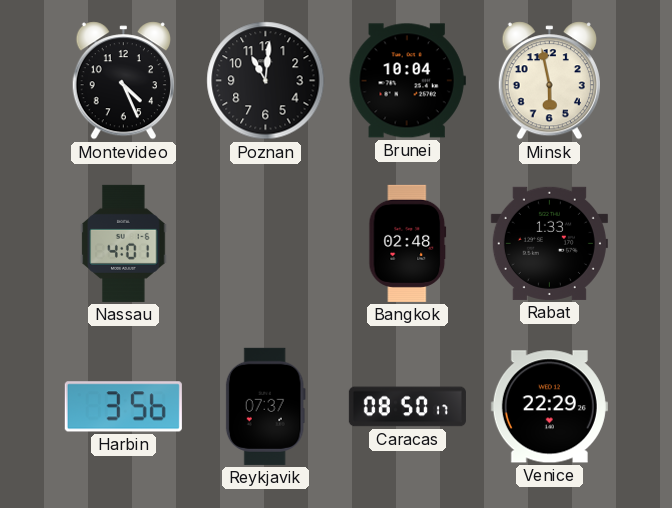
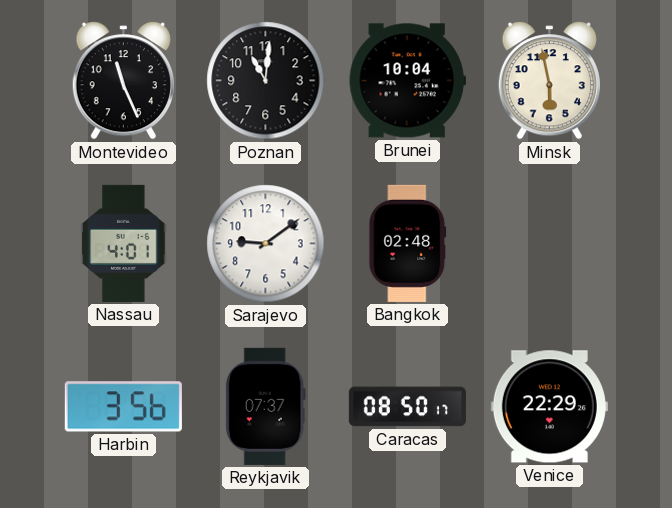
Montevideo: 4:26 -> 11:26 (123, 81)
Sarajevo: none -> 9:09 (266, 244)
Rabat: 1:33 -> none (549, 243)
